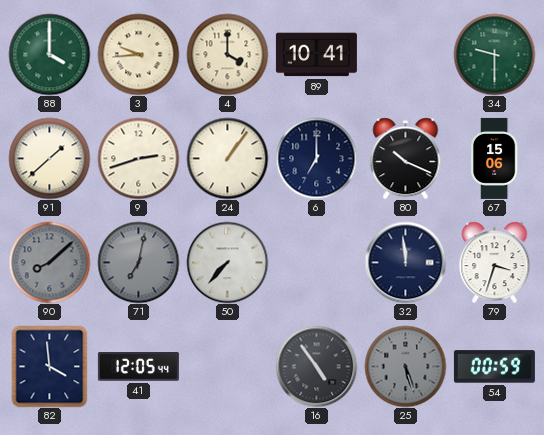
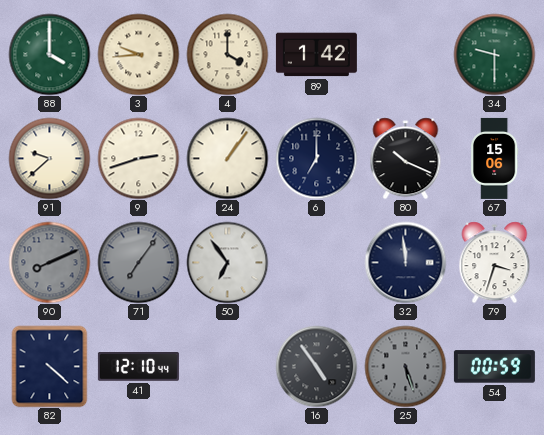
89: 10:41 -> 1:42 (316, 55)
91: 1:38 -> 9:38 (49, 158)
90: 8:08 -> 8:11 (49, 262)
71: 7:02 -> 7:06 (138, 262)
50: 7:37 -> 6:54 (227, 262)
82: 3:59 -> 4:22 (50, 366)
41: 12:05 -> 12:10 (138, 367)
